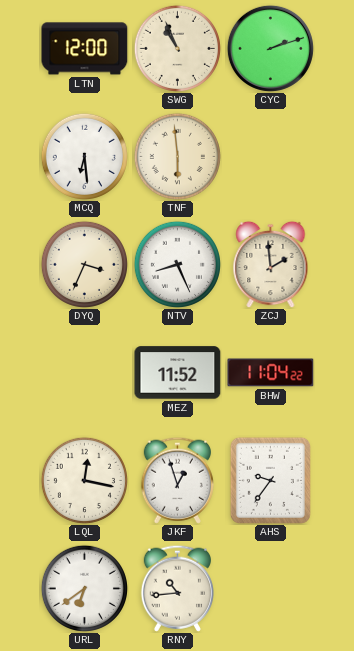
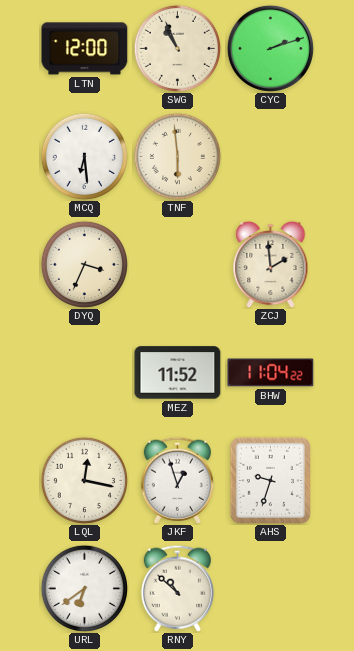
NTV: 8:26 -> none (177, 264)
AHS: 9:36 -> 9:33 (270, 480)
RNY: 10:44 -> 10:52 (177, 588)
